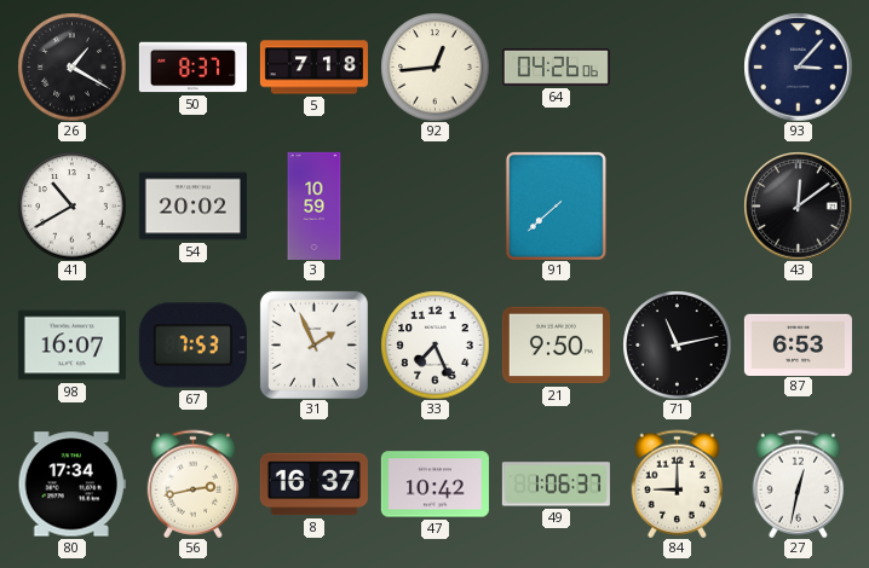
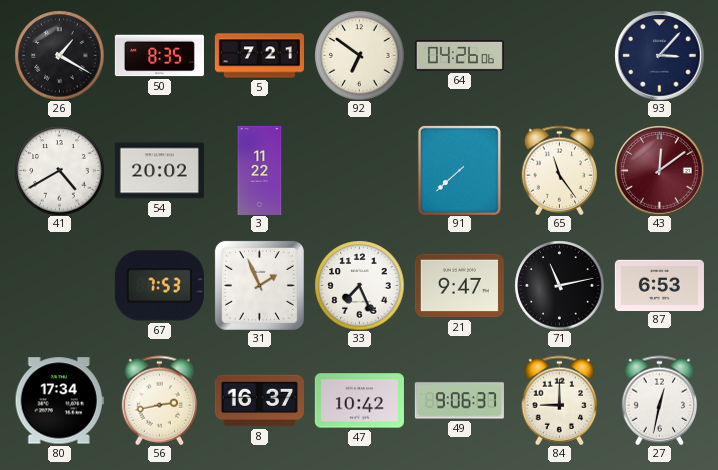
50: 8:37 -> 8:35 (159, 56)
5: 7:18 -> 7:21 (259, 56)
92: 12:44 -> 6:51 (359, 55)
41: 10:40 -> 4:40 (59, 170)
3: 10:59 -> 11:22 (260, 170)
65: none -> 11:24 (560, 170)
43 dial: black -> burgundy (659, 170)
98: 16:07 -> none (71, 346)
21: 9:50 -> 9:47 (459, 286)
49: 1:06 -> 9:06 (459, 401)
